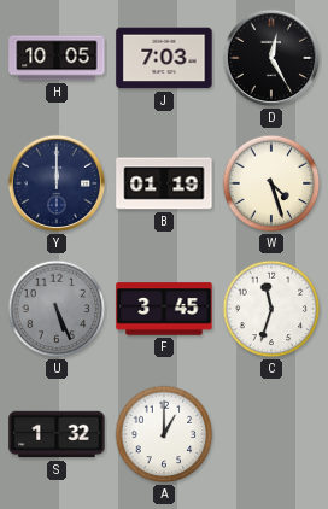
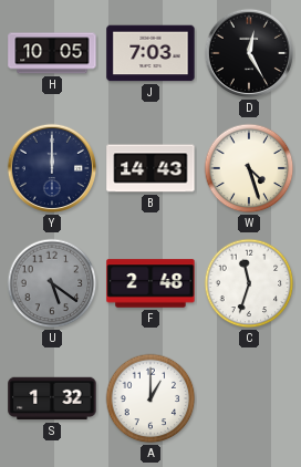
B: 01:19 -> 14:43 (150, 168)
U: 5:26 -> 5:21 (52, 283)
F: 3:45 -> 2:48 (150, 283)
